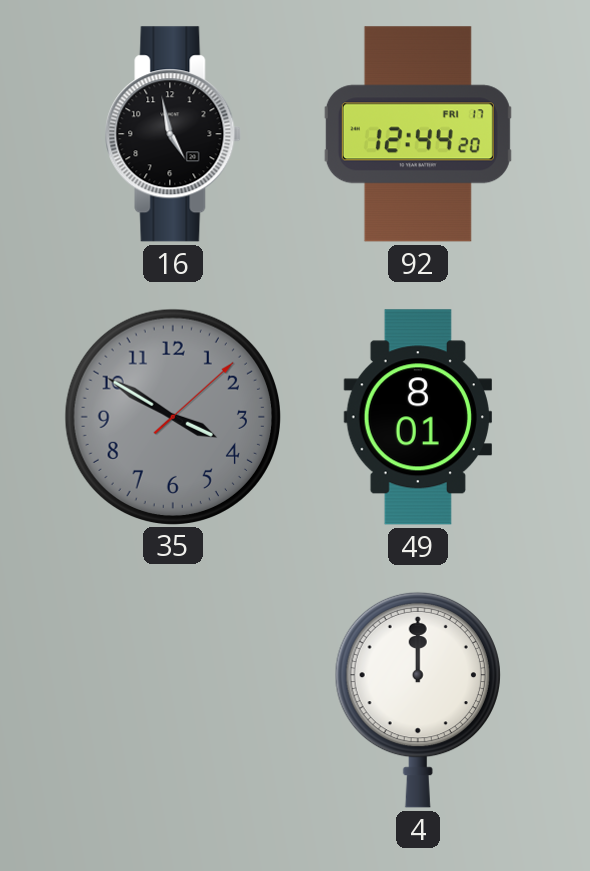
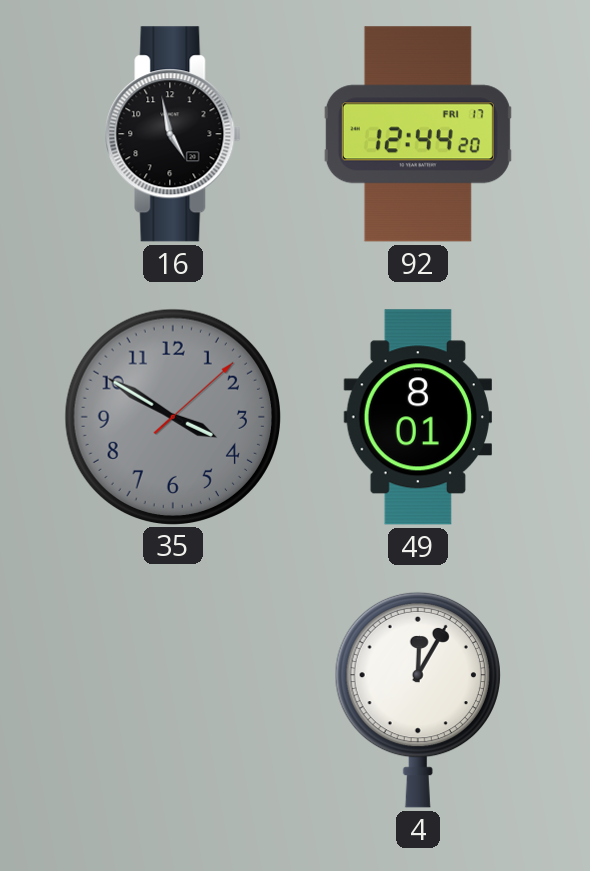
4: 12:00 -> 12:05 (418, 700)
